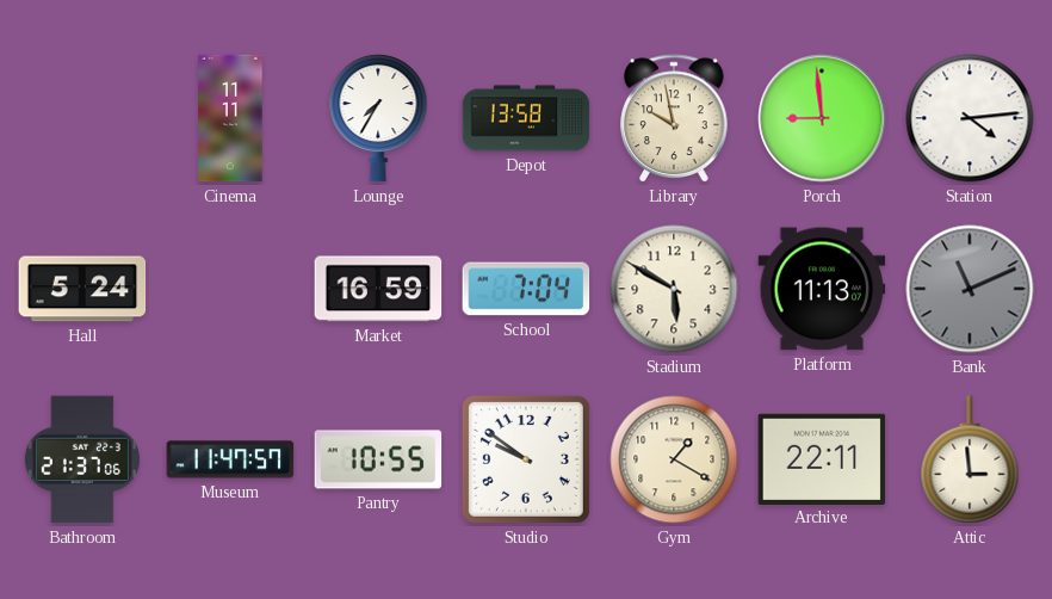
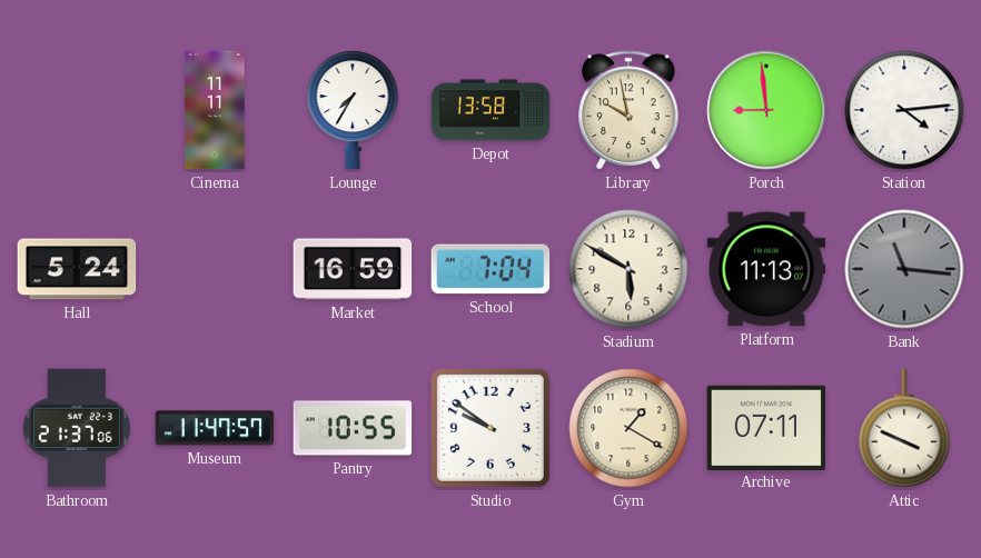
Bank: 11:11 -> 11:16 (904, 269)
Archive: 22:11 -> 07:11 (766, 427)
Attic: 2:59 -> 3:49 (904, 428)
